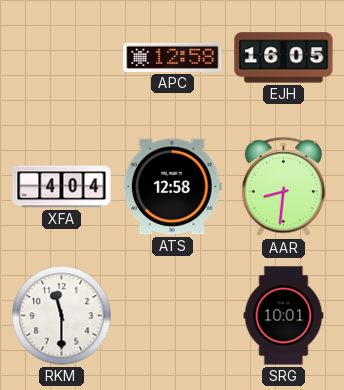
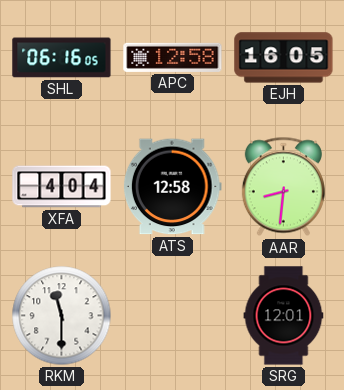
SHL: none -> 06:16 (62, 58)
SRG: 10:01 -> 12:01 (284, 316)
